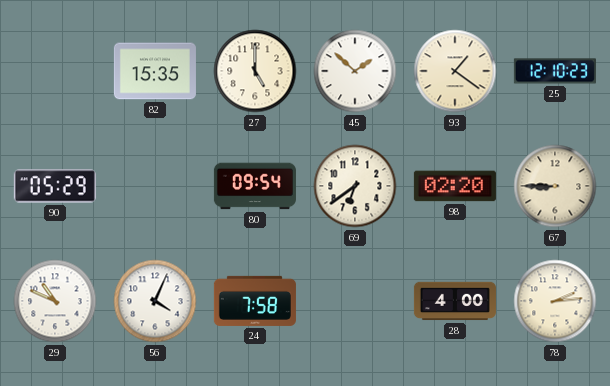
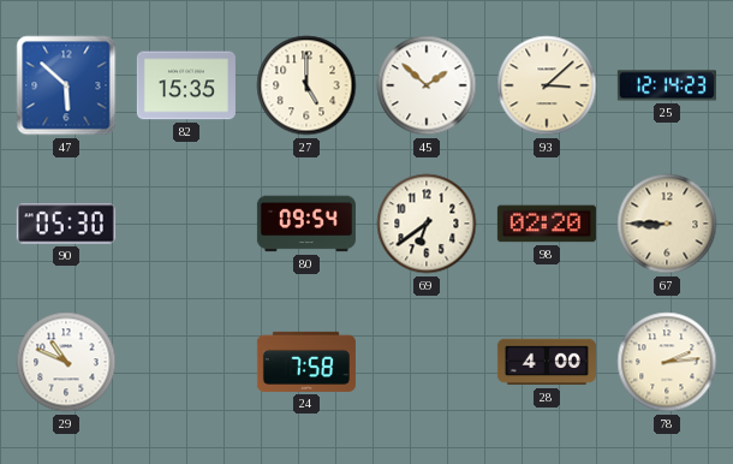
47: none -> 5:52 (66, 85)
93: 1:21 -> 3:08 (547, 85)
25: 12:10 -> 12:14 (667, 85)
90: 05:29 -> 05:30 (66, 224)
56: 4:04 -> none (155, 301)
